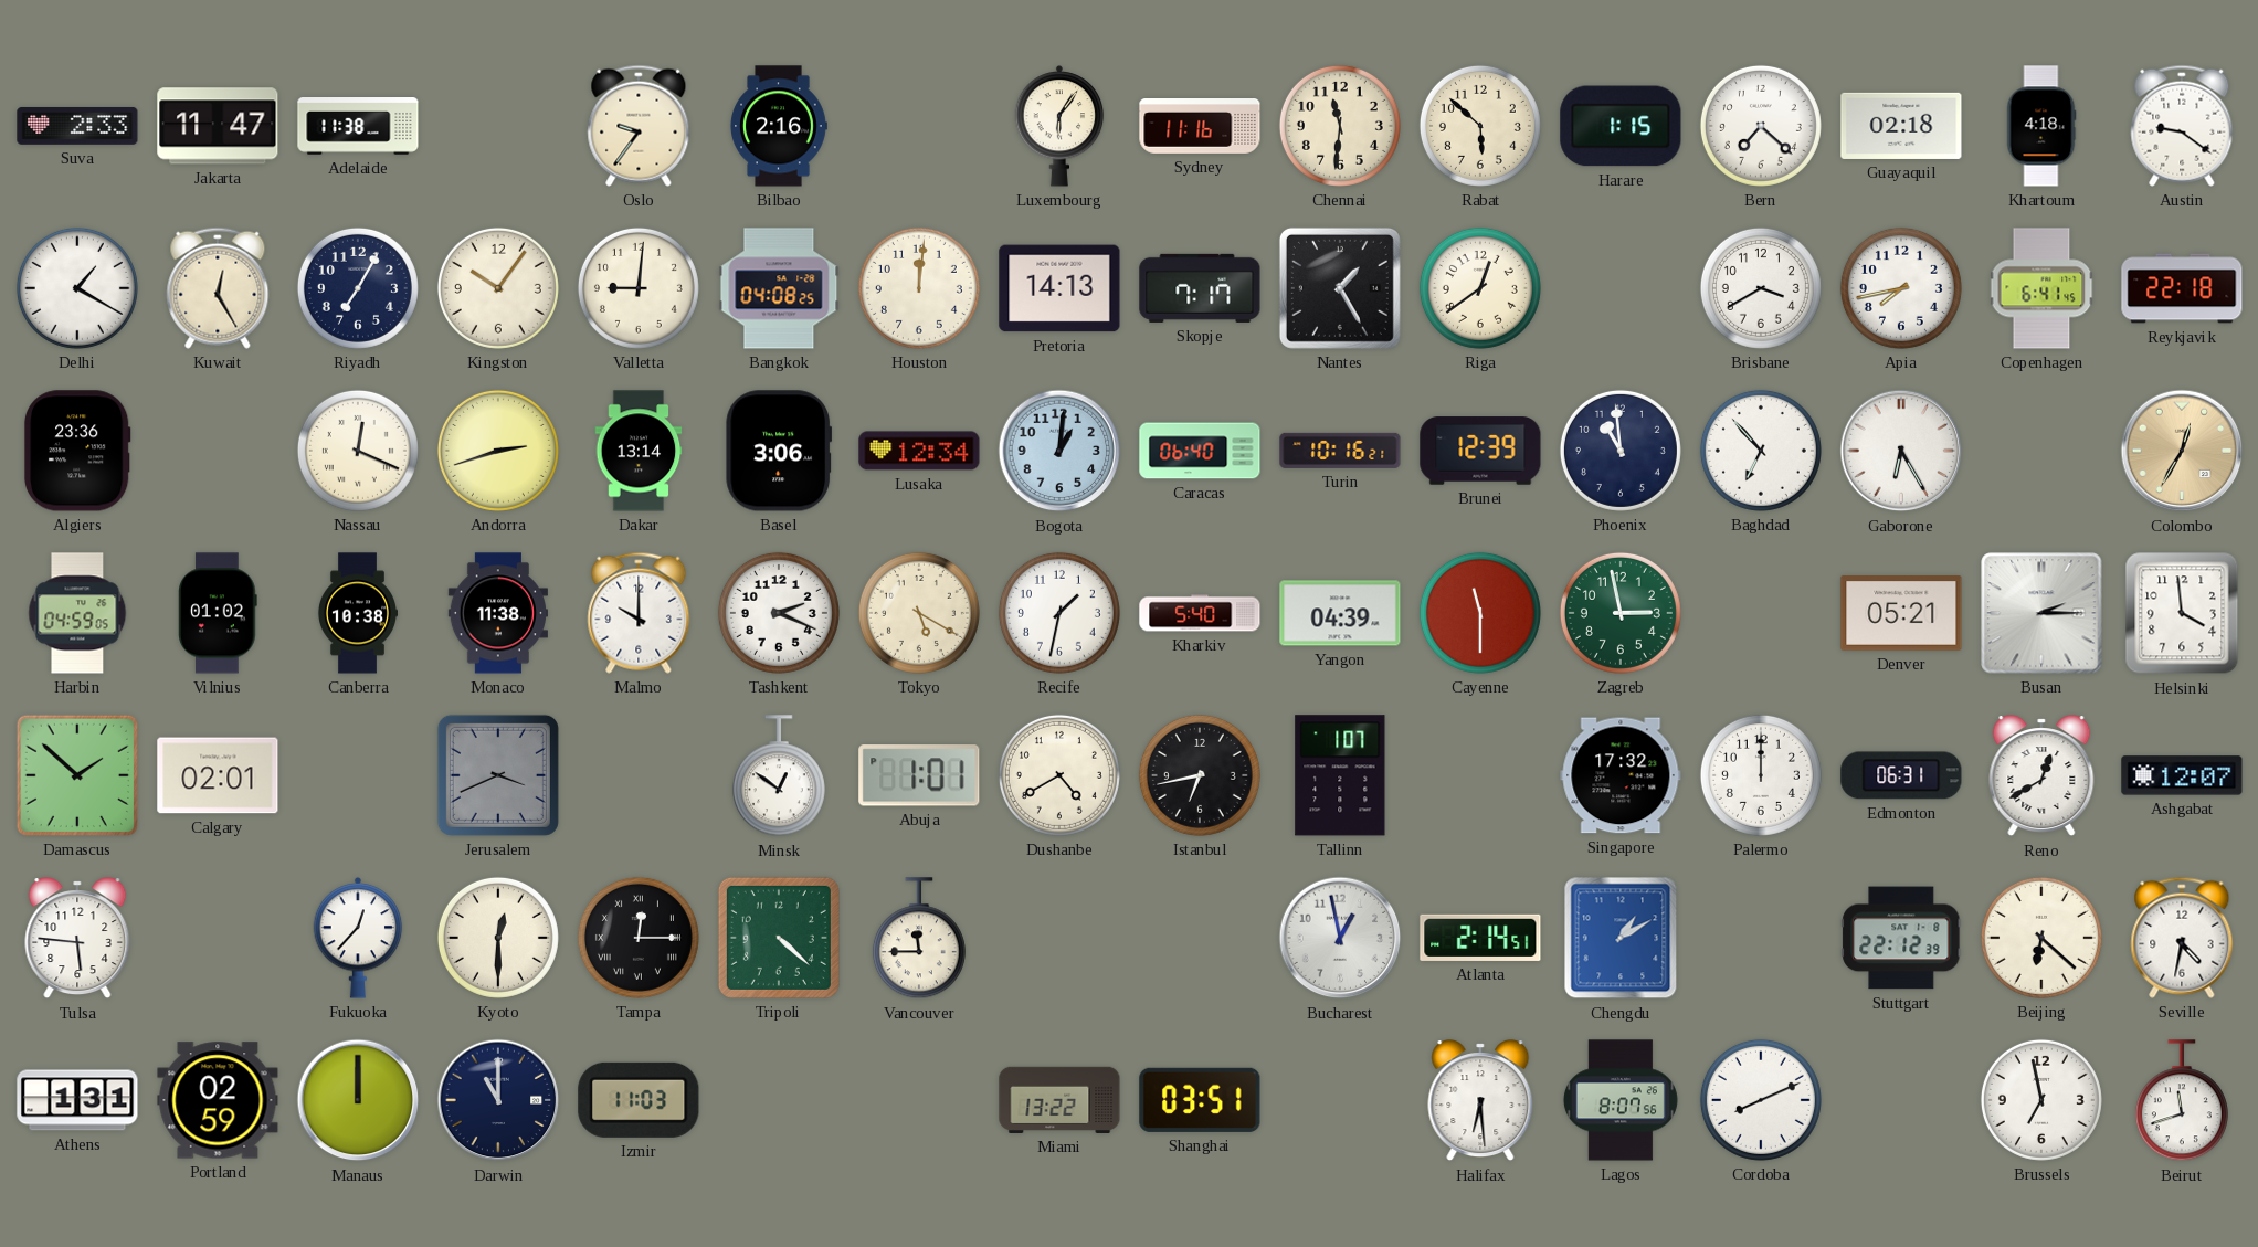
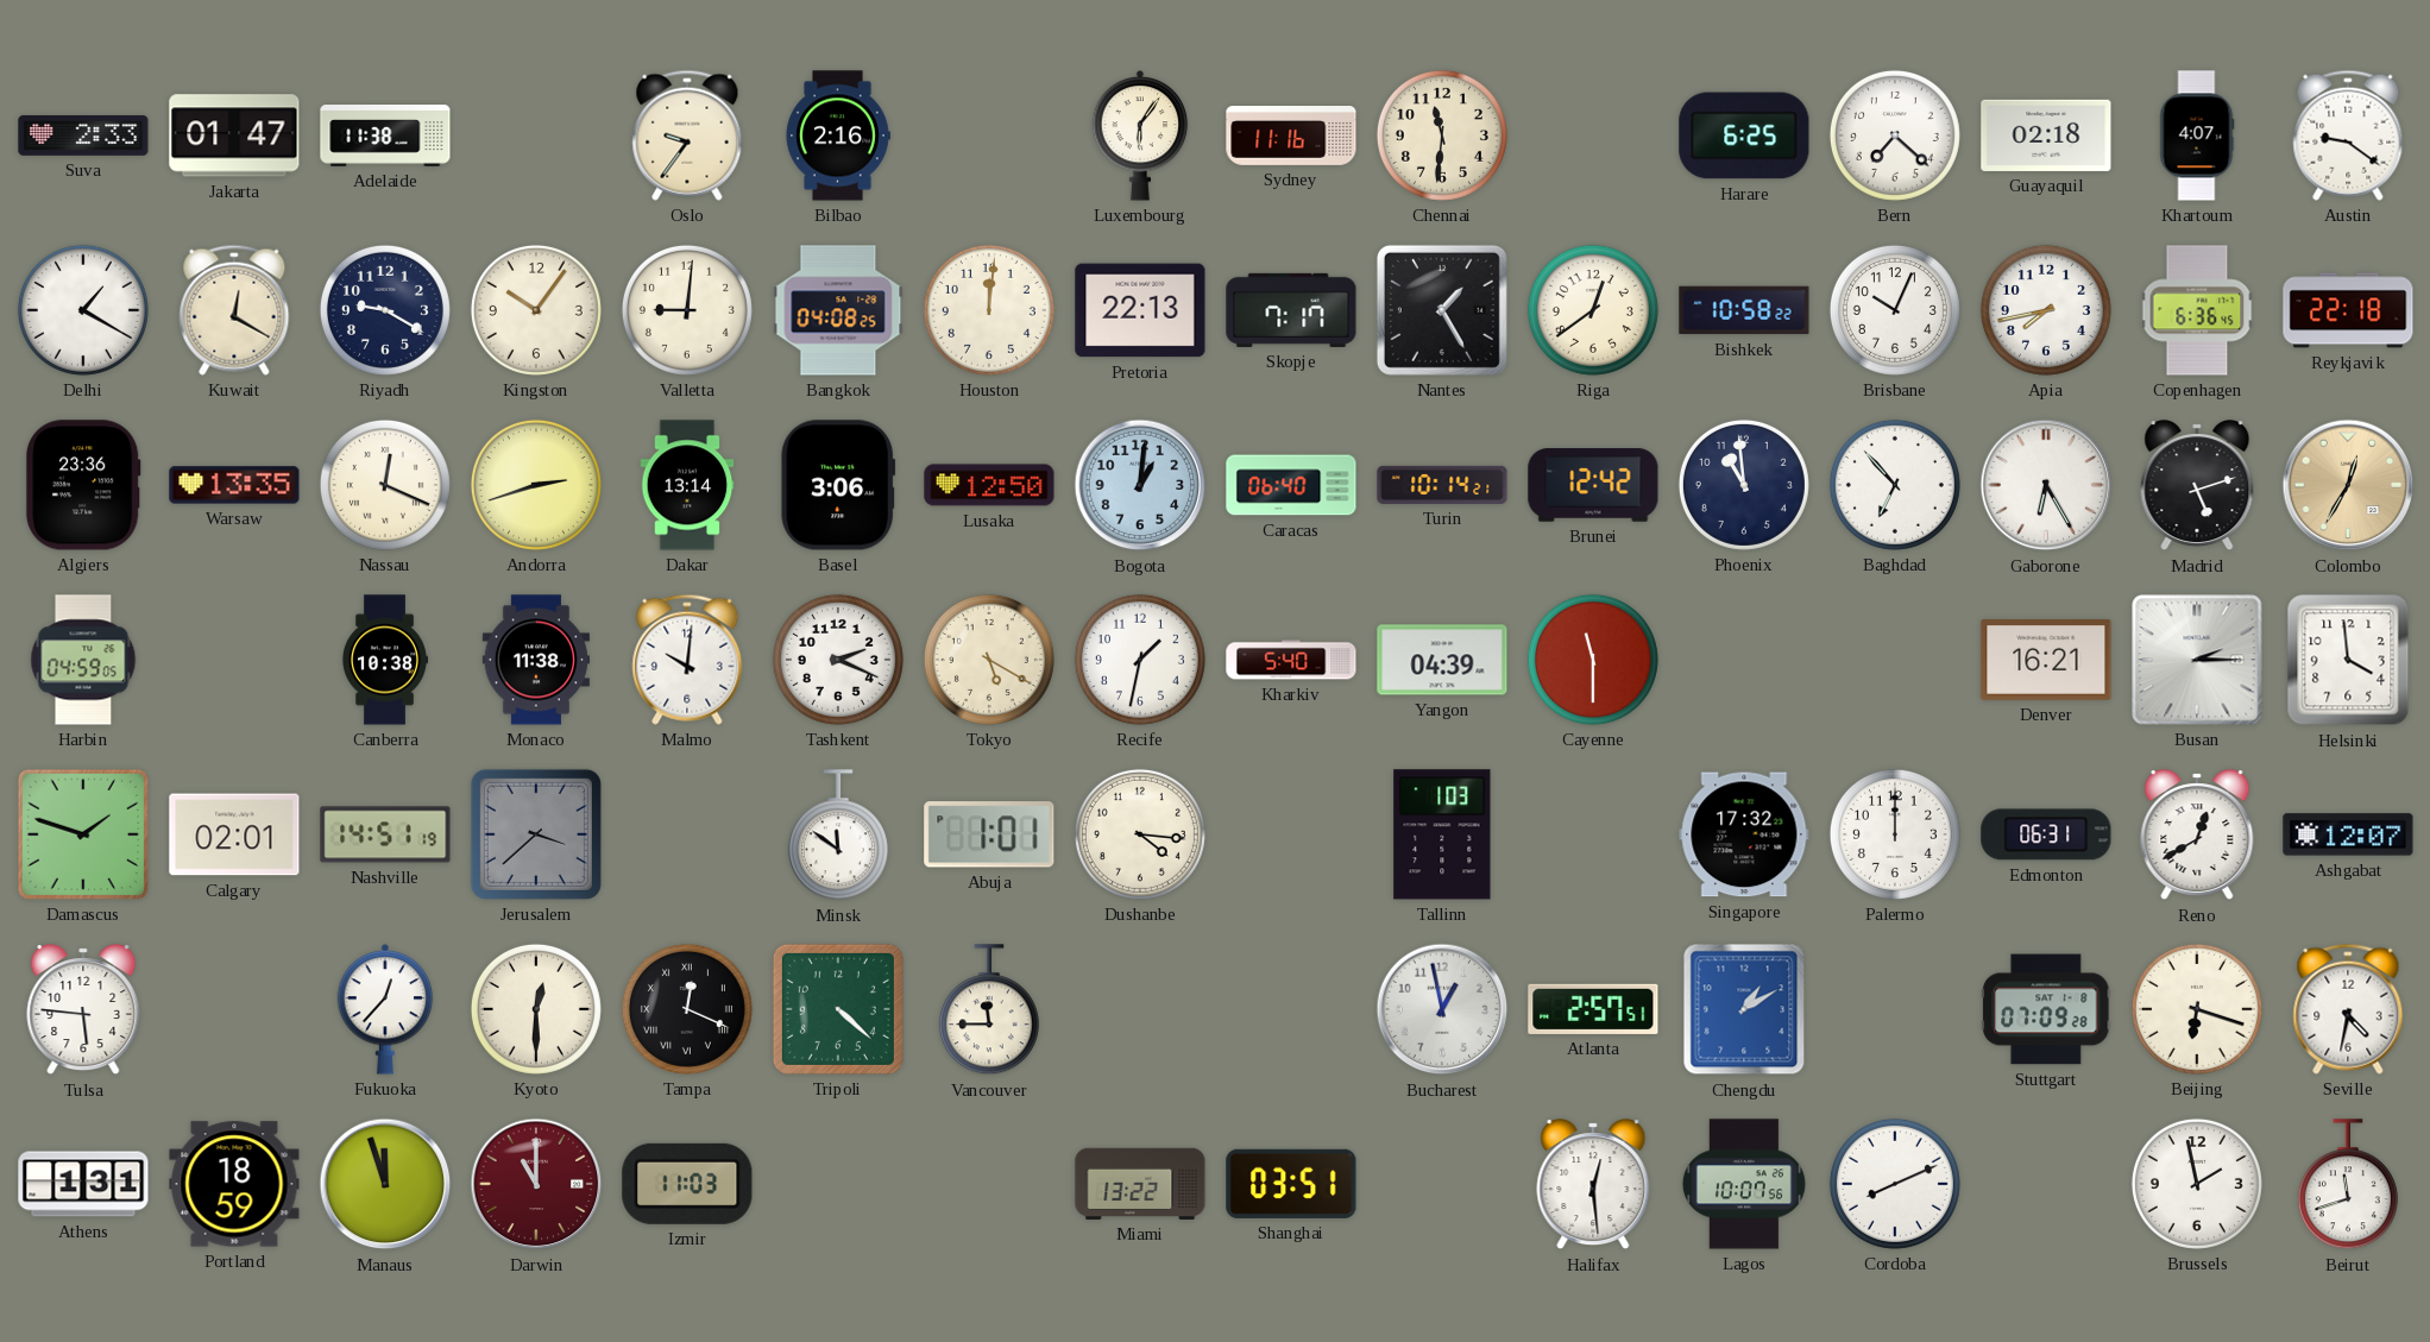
Jakarta: 11:47 -> 01:47 (234, 136)
Rabat: 5:52 -> none (1480, 126)
Harare: 1:15 -> 6:25 (1744, 136)
Khartoum: 4:18 -> 4:07 (2197, 136)
Kuwait: 12:25 -> 12:20 (234, 310)
Riyadh: 7:05 -> 9:20 (385, 310)
Pretoria: 14:13 -> 22:13 (1140, 310)
Bishkek: none -> 10:58 (1744, 310)
Brisbane: 3:40 -> 10:04 (1895, 310)
Copenhagen: 6:41 -> 6:36 (2197, 310)
Warsaw: none -> 13:35 (234, 485)
Lusaka: 12:34 -> 12:50 (989, 485)
Turin: 10:16 -> 10:14 (1442, 485)
Brunei: 12:39 -> 12:42 (1593, 485)
Madrid: none -> 5:12 (2197, 486)
Vilnius: 01:02 -> none (218, 613)
Malmo: 10:00 -> 10:01 (687, 660)
Zagreb: 2:58 -> none (1621, 613)
Denver: 05:21 -> 16:21 (2046, 661)
Damascus: 1:52 -> 1:48 (83, 834)
Nashville: none -> 14:51 (385, 834)
Jerusalem: 3:41 -> 3:38 (536, 834)
Minsk: 12:51 -> 11:51 (838, 836)
Dushanbe: 4:40 -> 4:16 (1140, 834)
Istanbul: 6:43 -> none (1200, 775)
Tallinn: 1:07 -> 1:03 (1442, 834)
Tampa: 12:15 -> 12:19 (687, 1009)
Atlanta: 2:14 -> 2:57 (1593, 1009)
Stuttgart: 22:12 -> 07:09 (2046, 1009)
Beijing: 6:22 -> 6:18 (2197, 1009)
Portland: 02:59 -> 18:59 (234, 1184)
Manaus: 12:00 -> 11:57 (385, 1184)
Darwin dial: navy -> burgundy (536, 1184)
Halifax: 6:29 -> 12:29 (1593, 1185)
Lagos: 8:07 -> 10:07 (1744, 1184)
Brussels: 6:58 -> 1:58 (2197, 1184)
